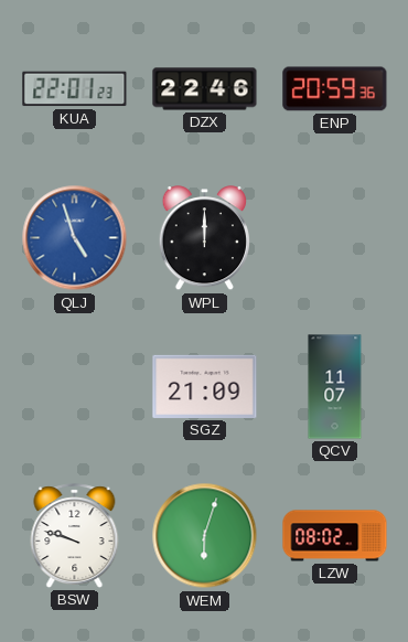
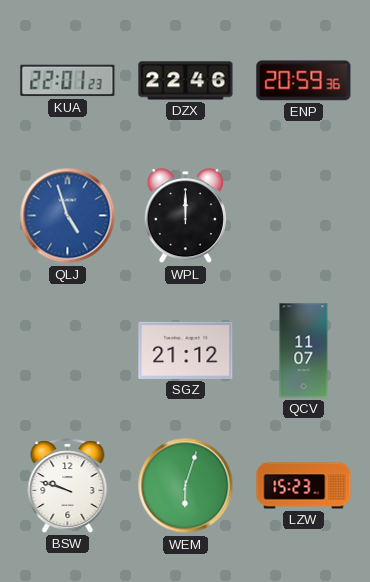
SGZ: 21:09 -> 21:12 (186, 350)
LZW: 08:02 -> 15:23 (304, 486)
